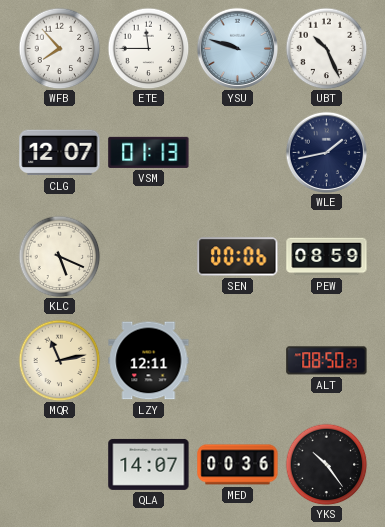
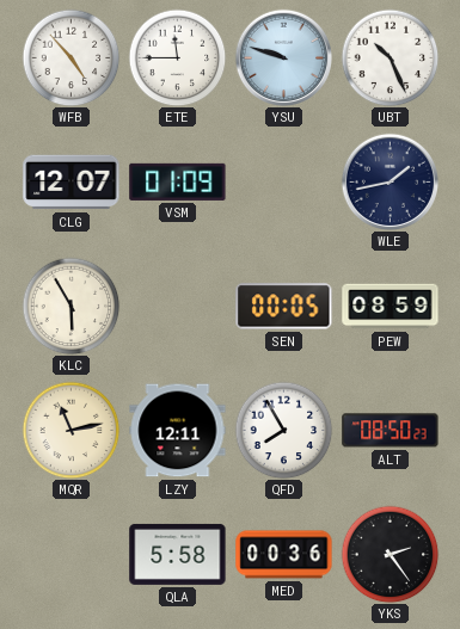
WFB: 7:53 -> 4:53 (70, 57)
VSM: 01:13 -> 01:09 (178, 181)
KLC: 5:19 -> 5:55 (70, 306)
SEN: 00:06 -> 00:05 (284, 307)
QFD: none -> 7:55 (283, 430)
QLA: 14:07 -> 5:58 (178, 554)
YKS: 10:24 -> 2:24 (390, 554)
